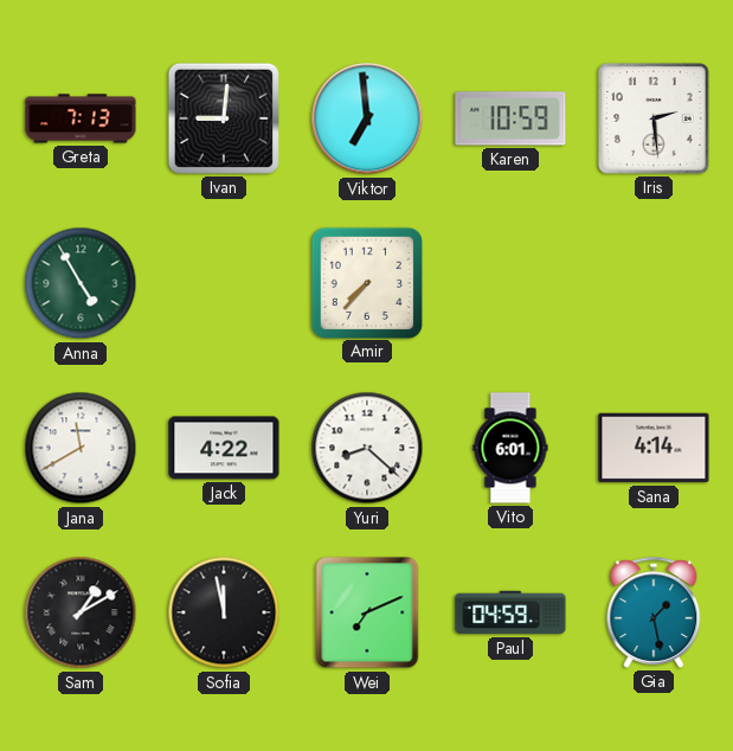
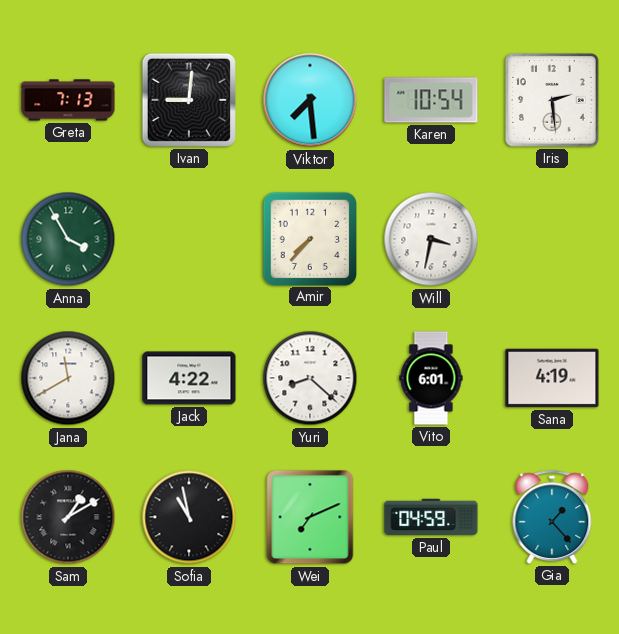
Viktor: 6:59 -> 7:29 (310, 100)
Karen: 10:59 -> 10:54 (431, 100)
Anna: 4:55 -> 3:55 (68, 239)
Will: none -> 3:32 (431, 239)
Sana: 4:14 -> 4:19 (552, 378)
Sofia: 11:58 -> 10:58 (189, 517)
Gia: 1:28 -> 1:23 (552, 517)
